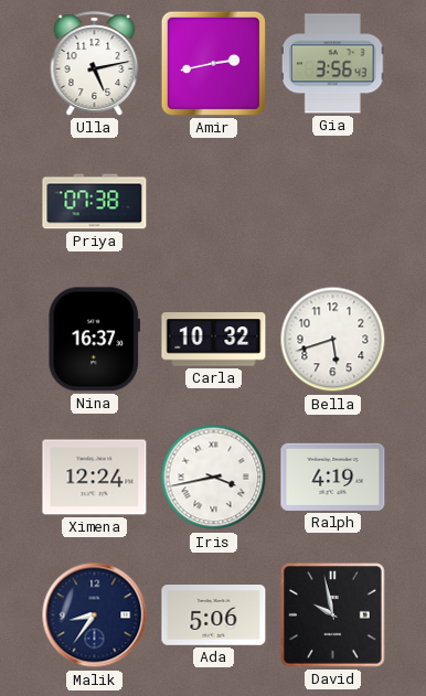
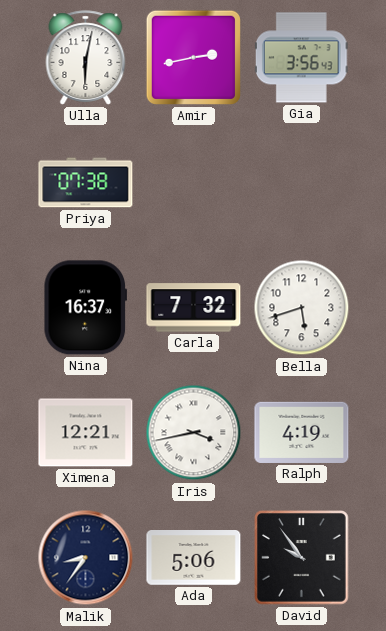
Ulla: 5:13 -> 6:02 (86, 58)
Carla: 10:32 -> 7:32 (194, 308)
Ximena: 12:24 -> 12:21 (86, 433)
David: 9:58 -> 9:54 (302, 558)
